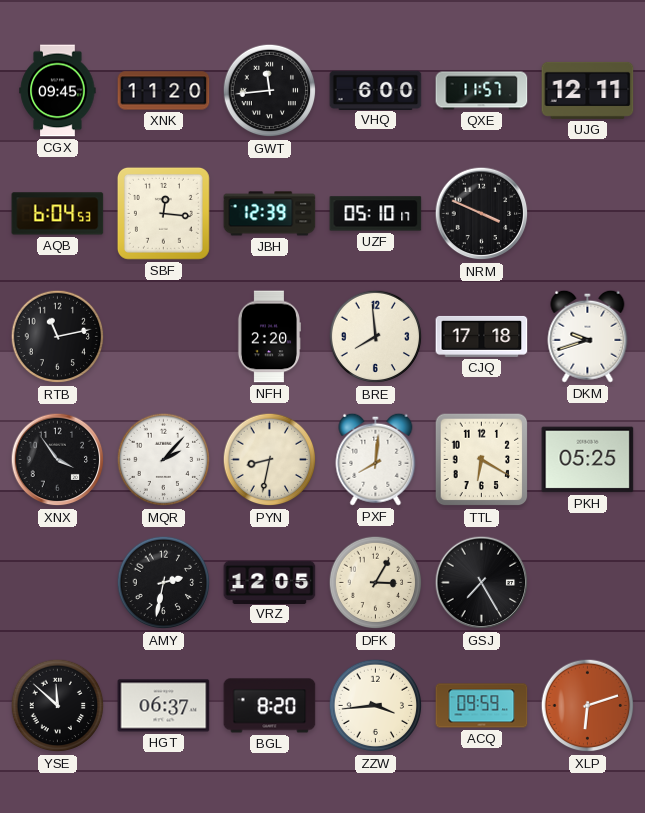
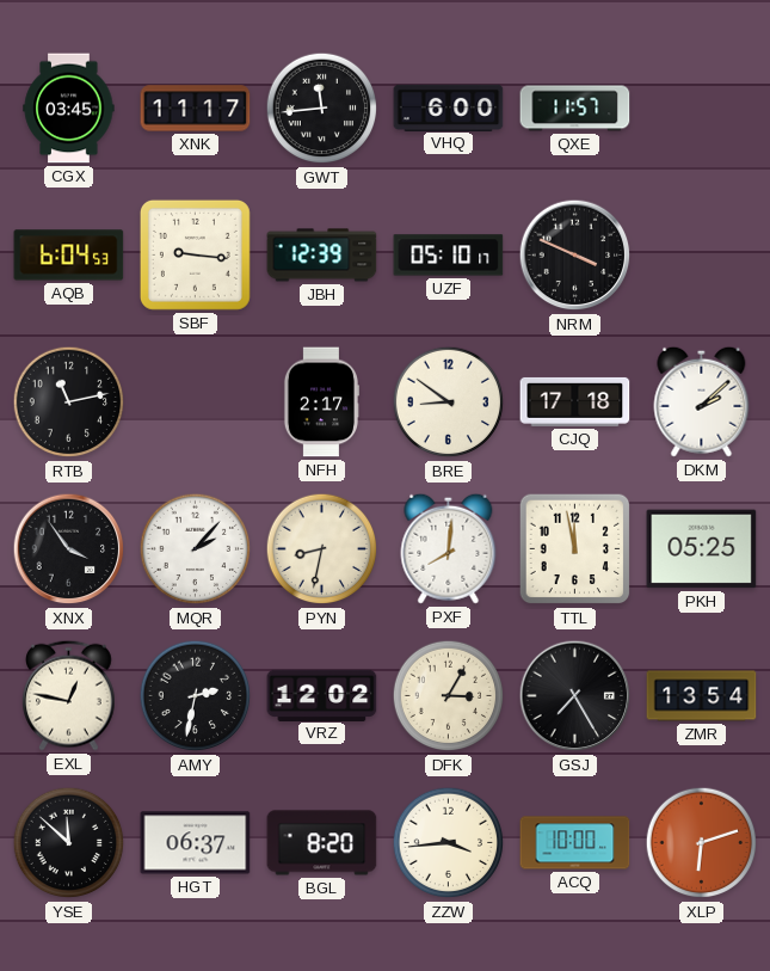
CGX: 09:45 -> 03:45 (69, 109)
XNK: 11:20 -> 11:17 (196, 109)
UJG: 12:11 -> none (588, 90)
SBF: 12:16 -> 9:16 (195, 254)
NFH: 2:20 -> 2:17 (320, 402)
BRE: 7:59 -> 8:51 (449, 402)
DKM: 9:42 -> 2:08 (702, 401)
TTL: 6:20 -> 11:58 (575, 549)
EXL: none -> 12:47 (69, 695)
VRZ: 12:05 -> 12:02 (322, 695)
ZMR: none -> 13:54 (702, 696)
ACQ: 09:59 -> 10:00 (575, 843)
